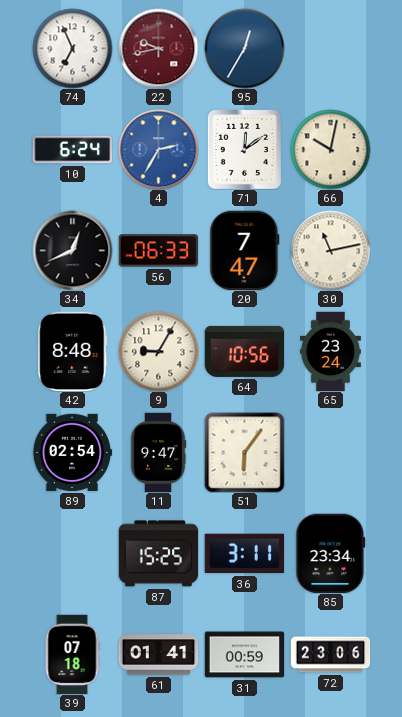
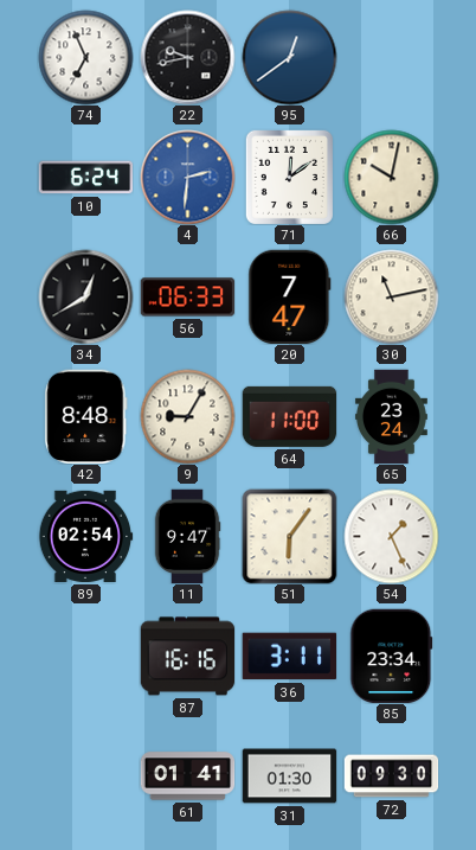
22 dial: burgundy -> black (187, 57)
95: 12:35 -> 12:39 (289, 57)
4: 2:35 -> 2:31 (187, 177)
34: 12:41 -> 12:40 (85, 296)
64: 10:56 -> 11:00 (289, 416)
54: none -> 1:26 (391, 536)
87: 15:25 -> 16:16 (187, 657)
39: 07:18 -> none (72, 654)
31: 00:59 -> 01:30 (289, 776)
72: 23:06 -> 09:30 (391, 776)
